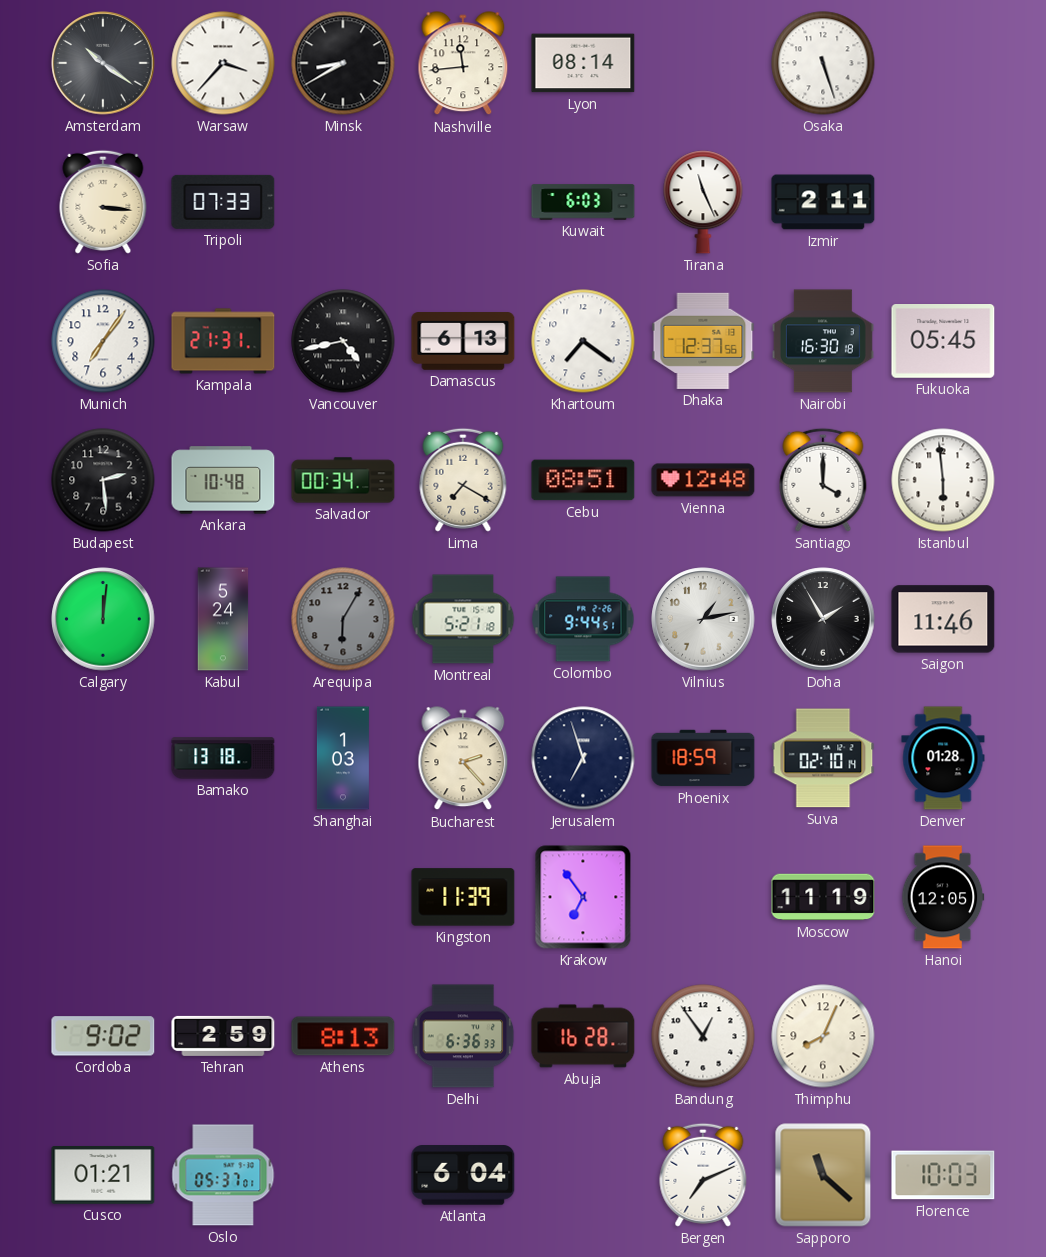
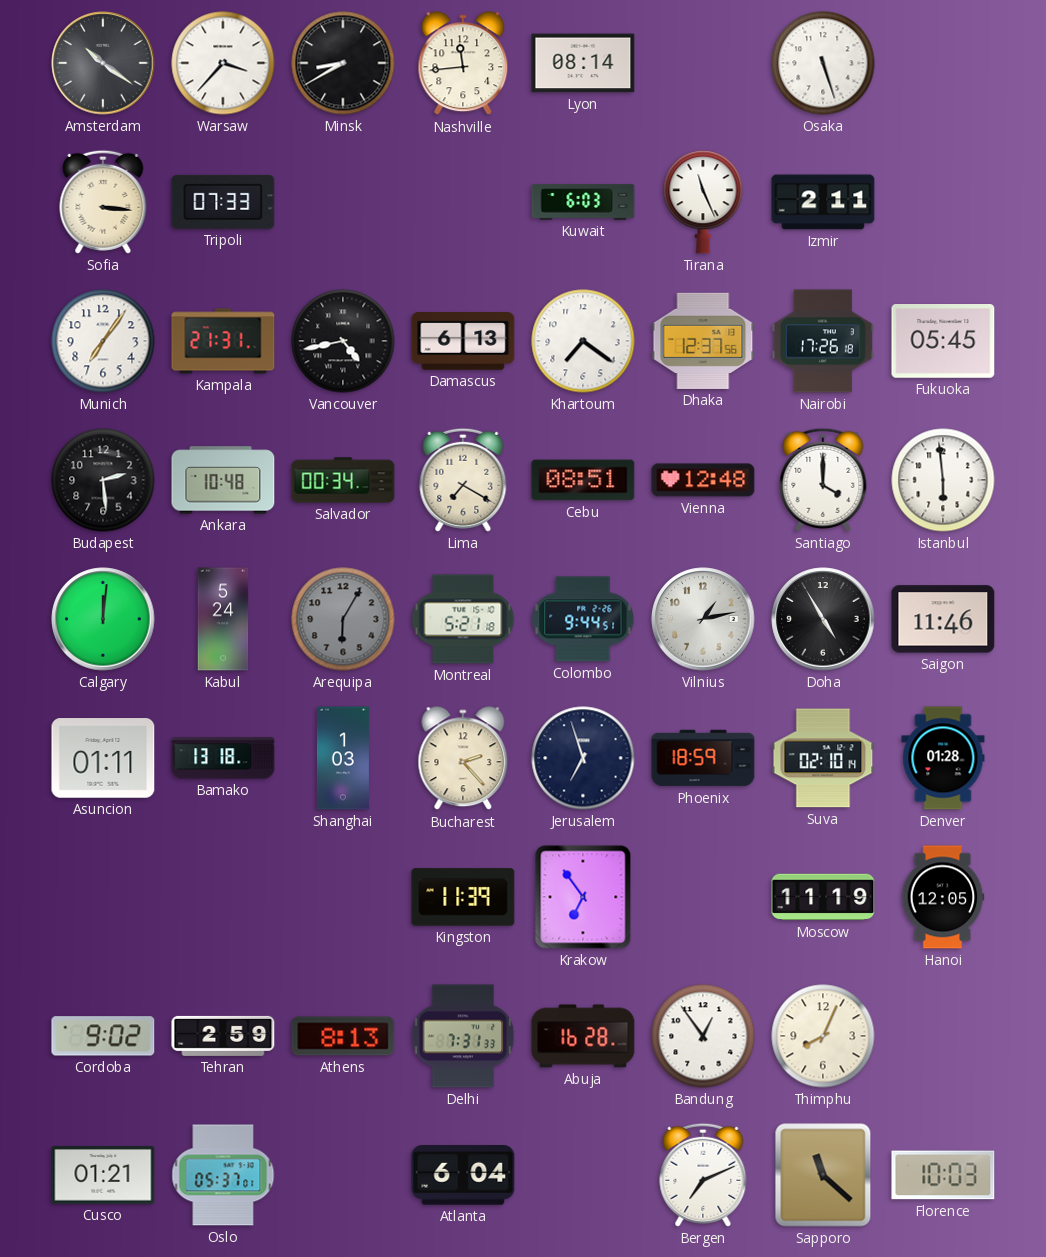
Nairobi: 16:30 -> 17:26 (823, 341)
Doha: 1:55 -> 4:55 (823, 619)
Asuncion: none -> 01:11 (103, 758)
Delhi: 6:36 -> 7:31 (463, 1036)
